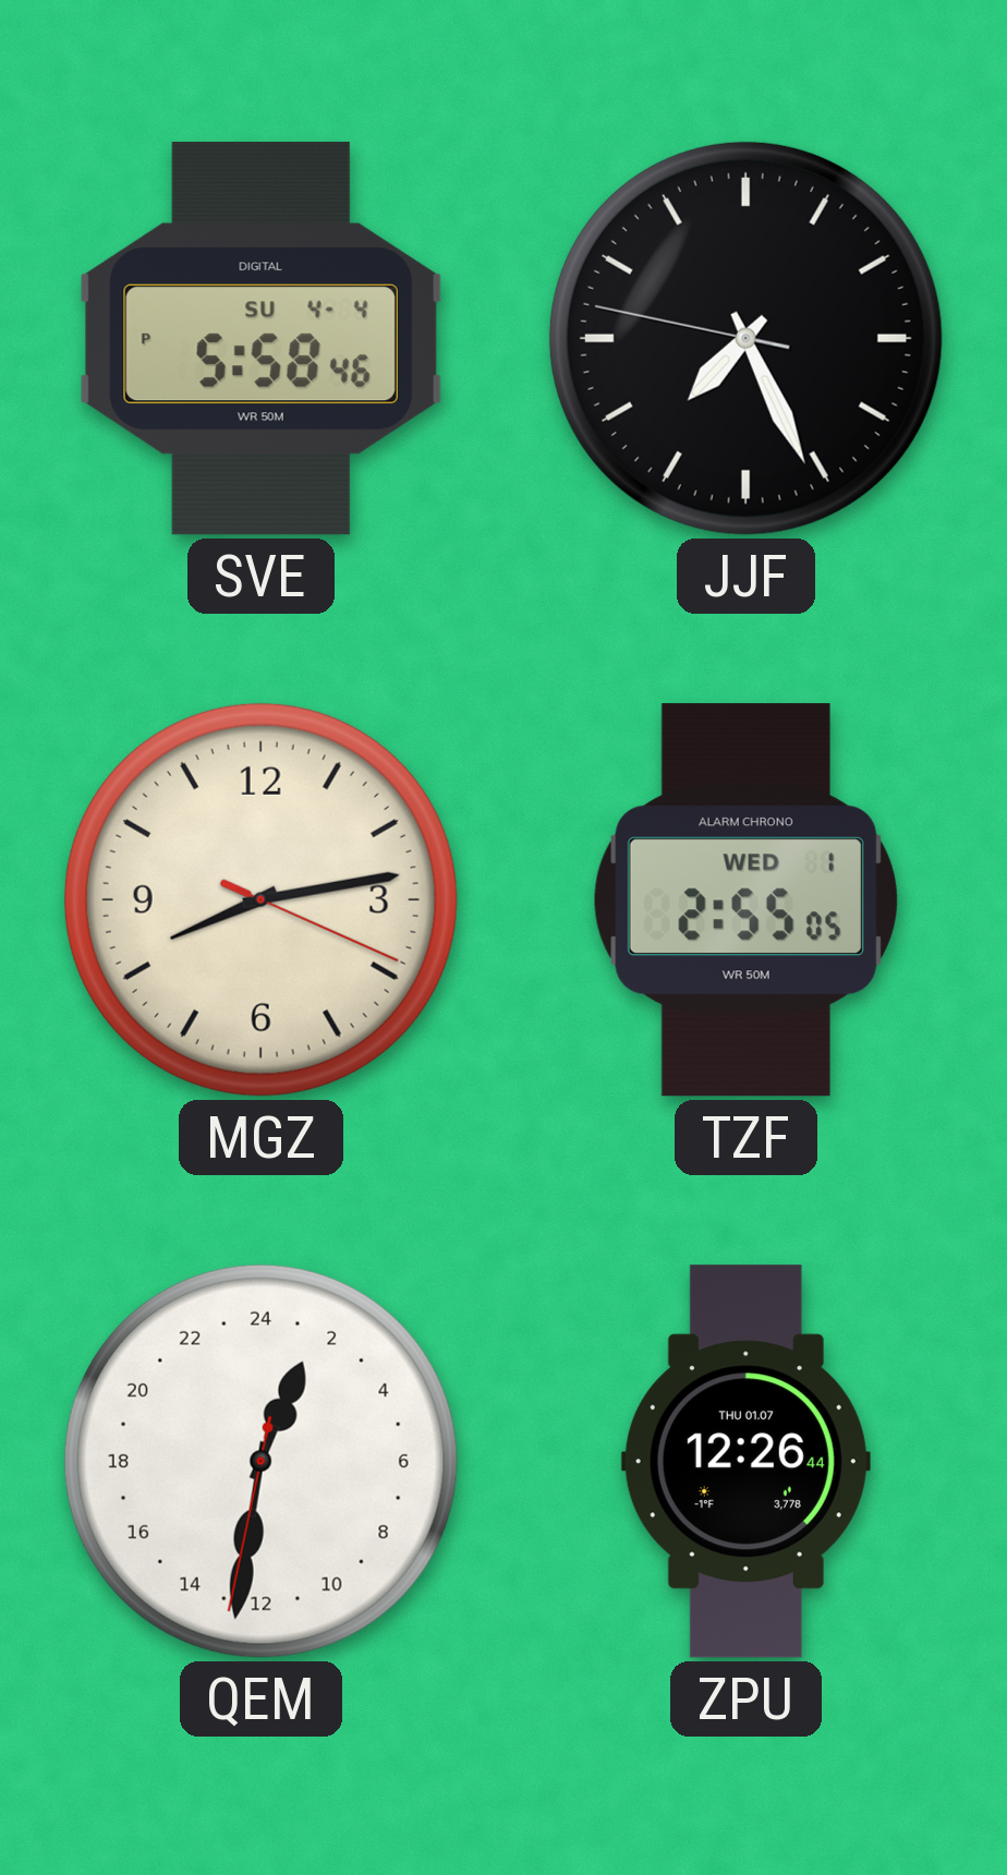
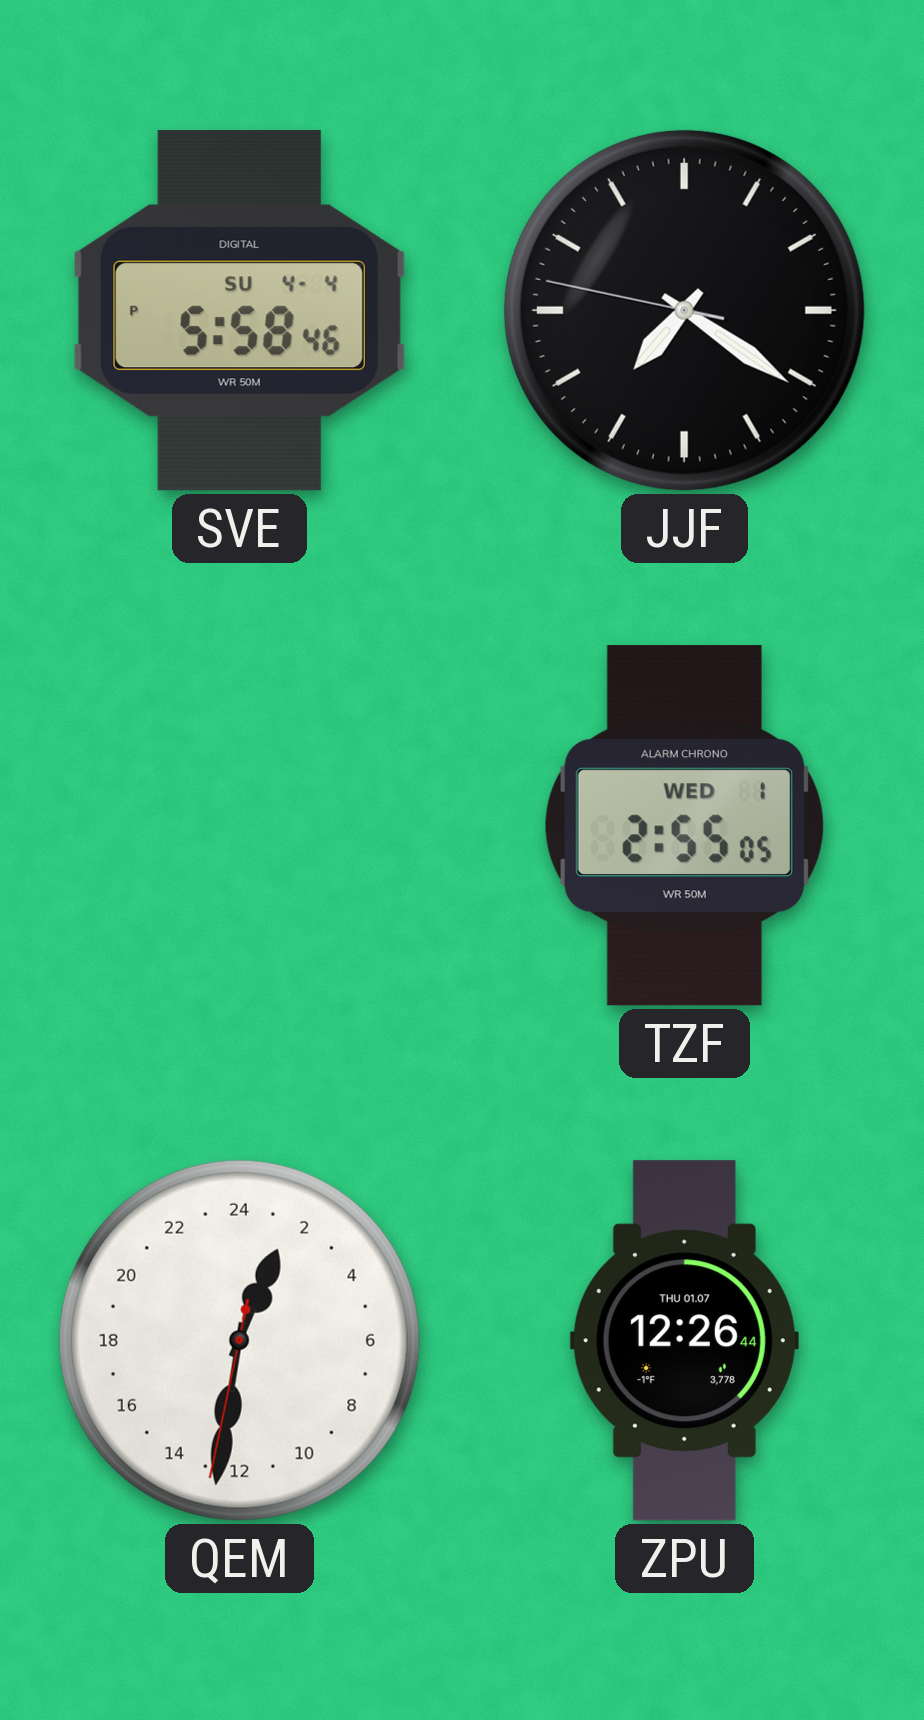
JJF: 7:25 -> 7:20 (684, 310)
MGZ: 8:13 -> none (260, 899)
